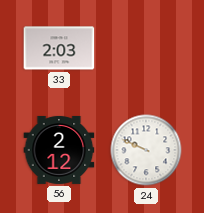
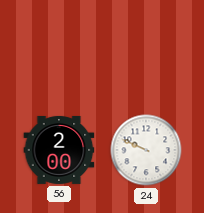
33: 2:03 -> none (59, 48)
56: 2:12 -> 2:00 (59, 150)
